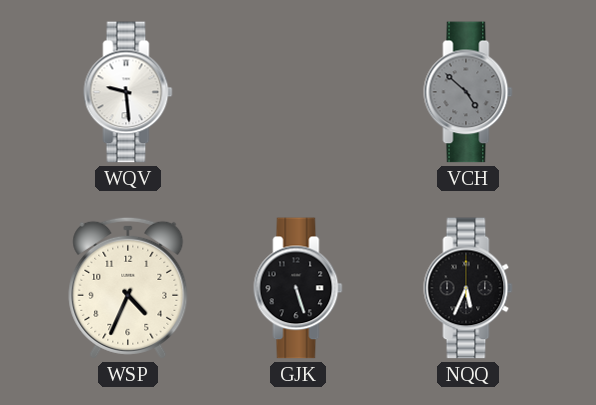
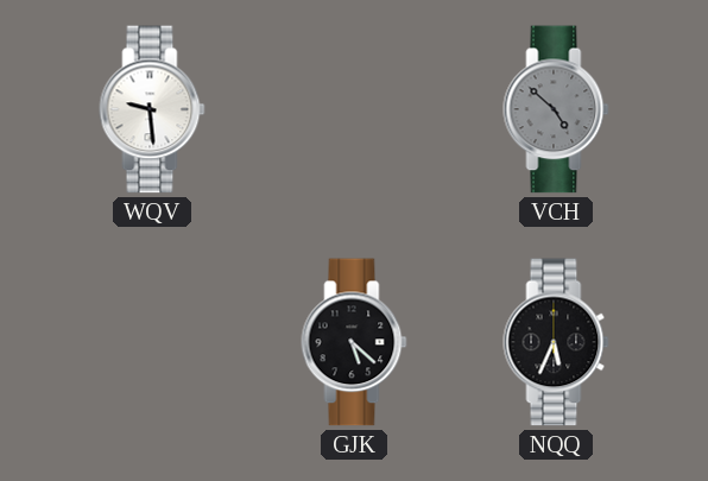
WSP: 4:34 -> none (128, 288)
GJK: 5:27 -> 5:22 (354, 342)
